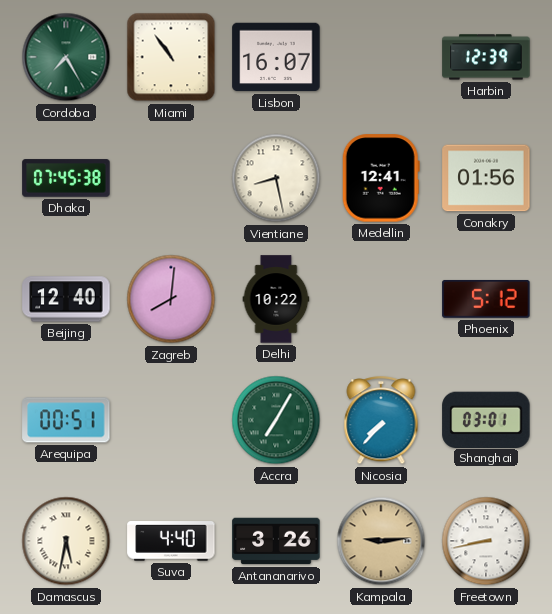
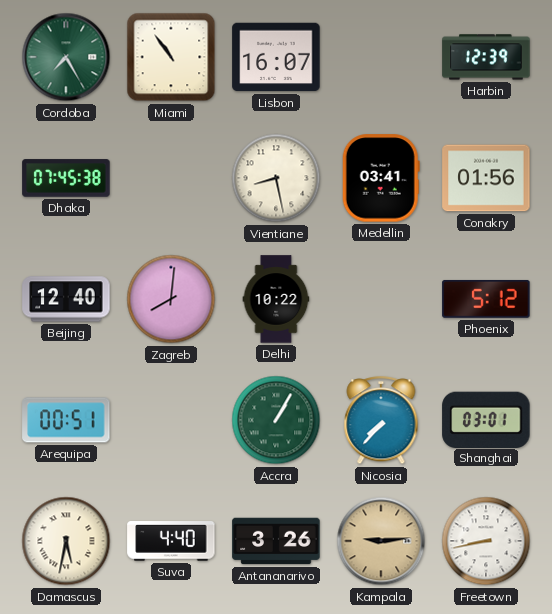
Medellin: 12:41 -> 03:41 (381, 178)
Accra: 7:05 -> 1:05 (276, 420)
